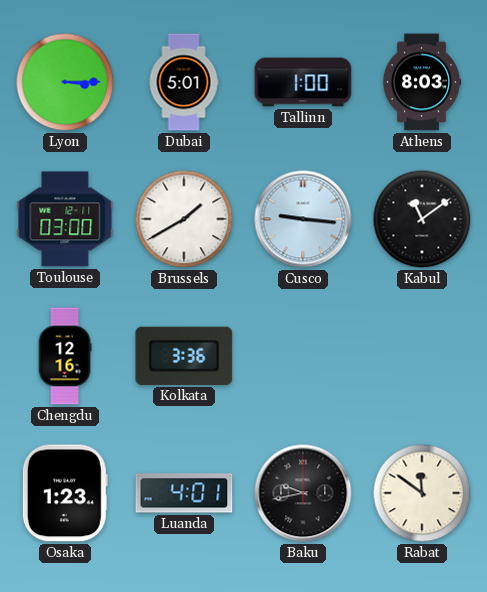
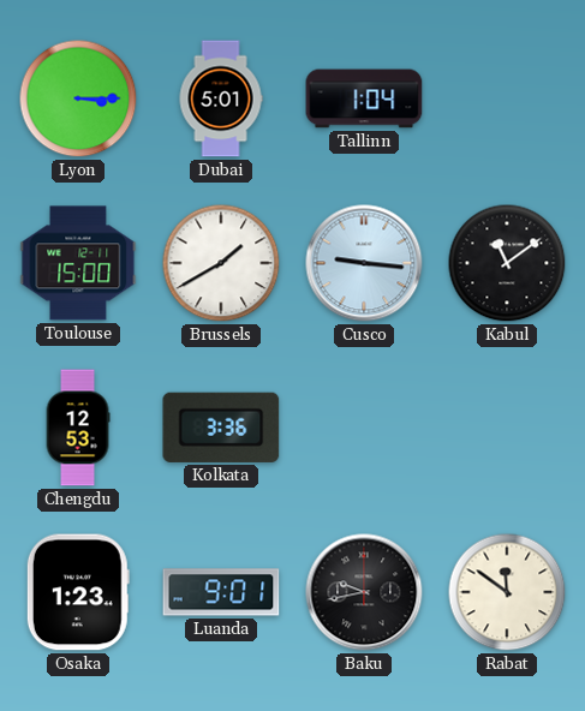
Tallinn: 1:00 -> 1:04 (364, 98)
Athens: 8:03 -> none (422, 82)
Toulouse: 03:00 -> 15:00 (78, 263)
Chengdu: 12:16 -> 12:53 (78, 428)
Luanda: 4:01 -> 9:01 (221, 592)
